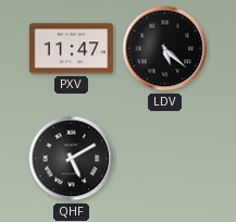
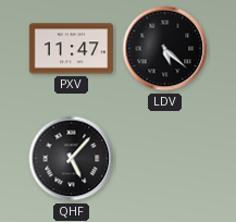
QHF: 5:10 -> 5:07 (72, 159)
